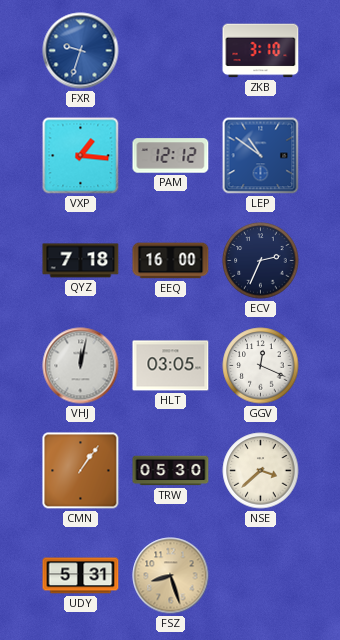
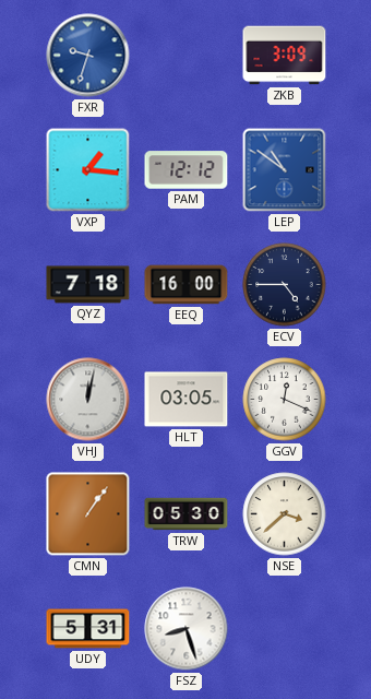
ZKB: 3:10 -> 3:09 (285, 56)
ECV: 2:34 -> 4:45 (285, 285)
FSZ dial: champagne -> white (187, 629)
